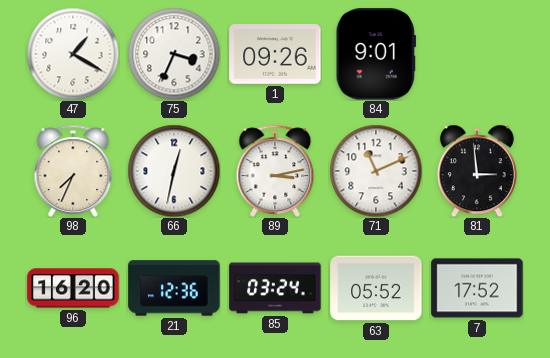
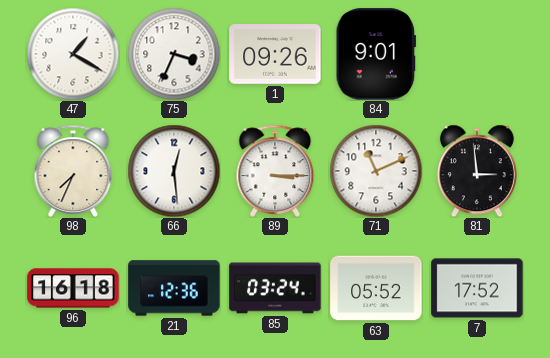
66: 12:32 -> 12:29 (174, 171)
89: 3:13 -> 3:15 (275, 171)
96: 16:20 -> 16:18 (73, 288)
